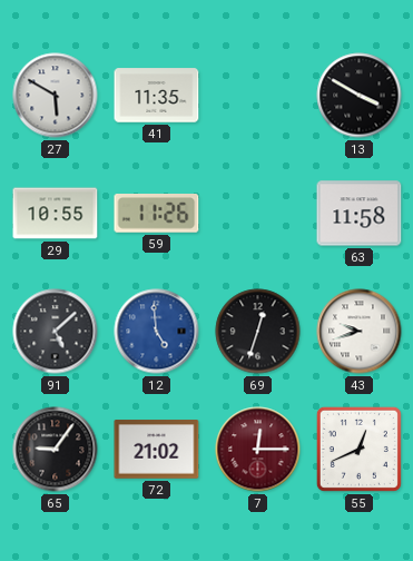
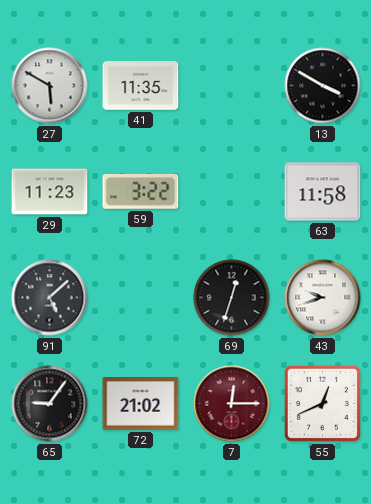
29: 10:55 -> 11:23 (50, 192)
59: 11:26 -> 3:22 (141, 192)
12: 4:59 -> none (157, 332)
